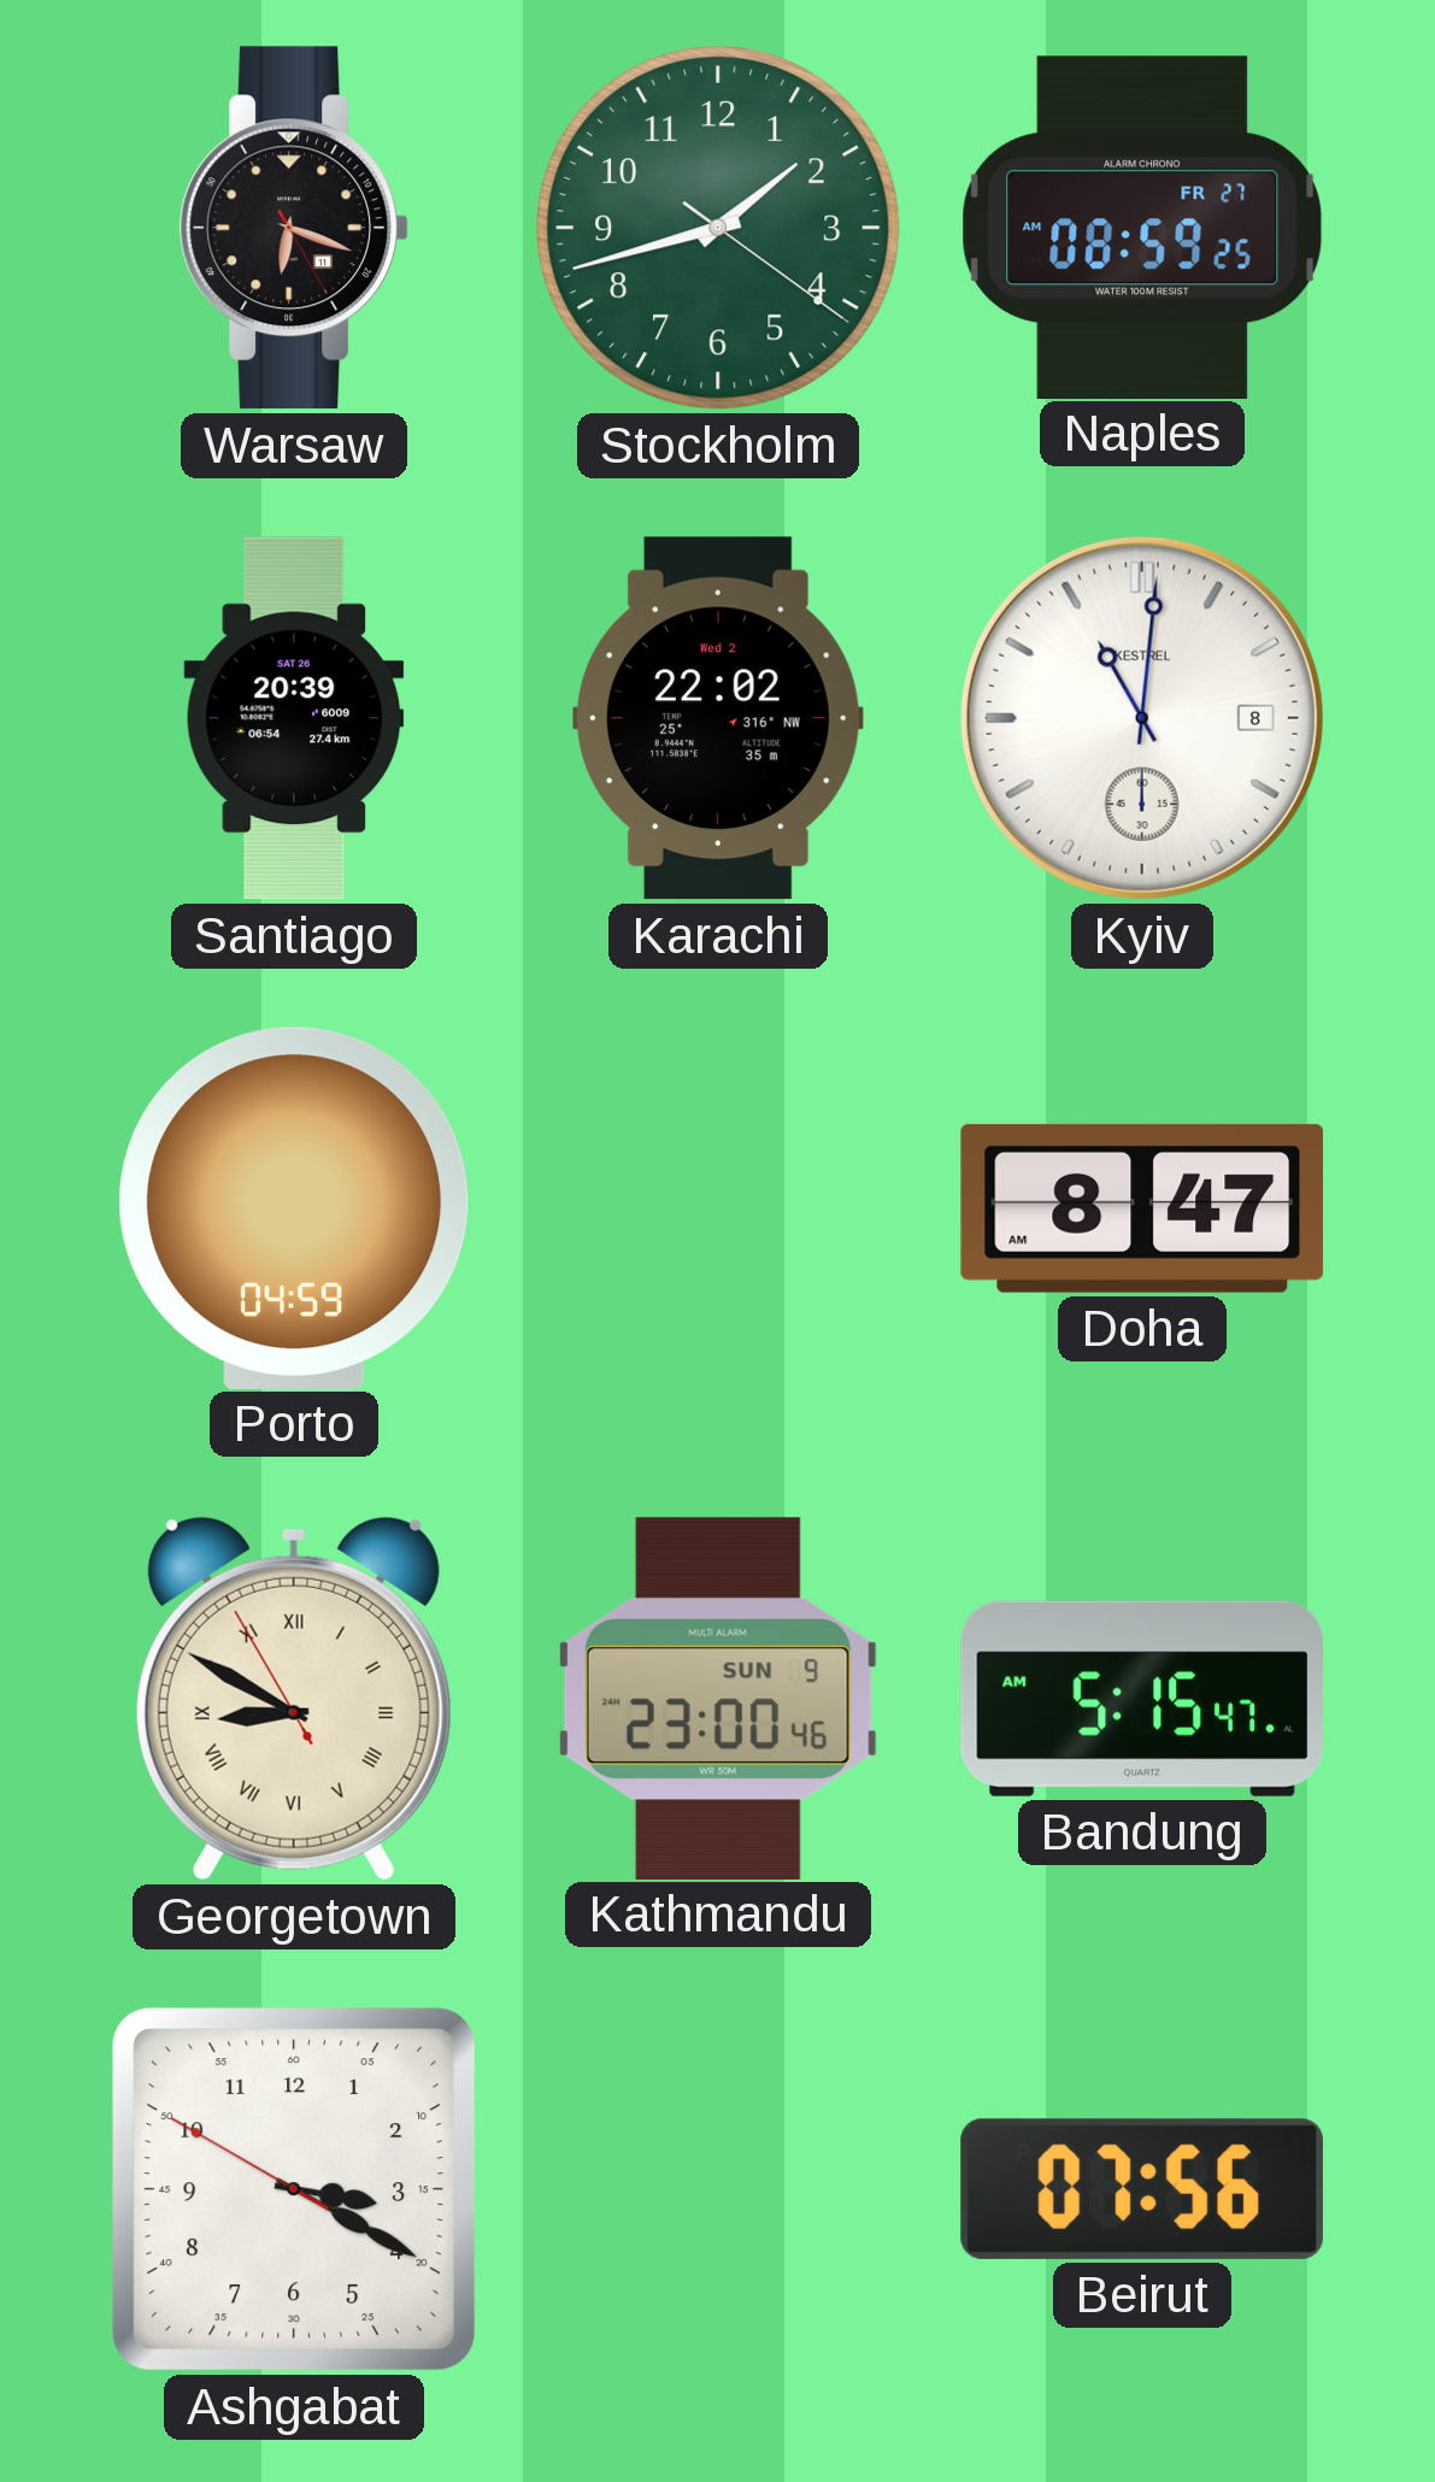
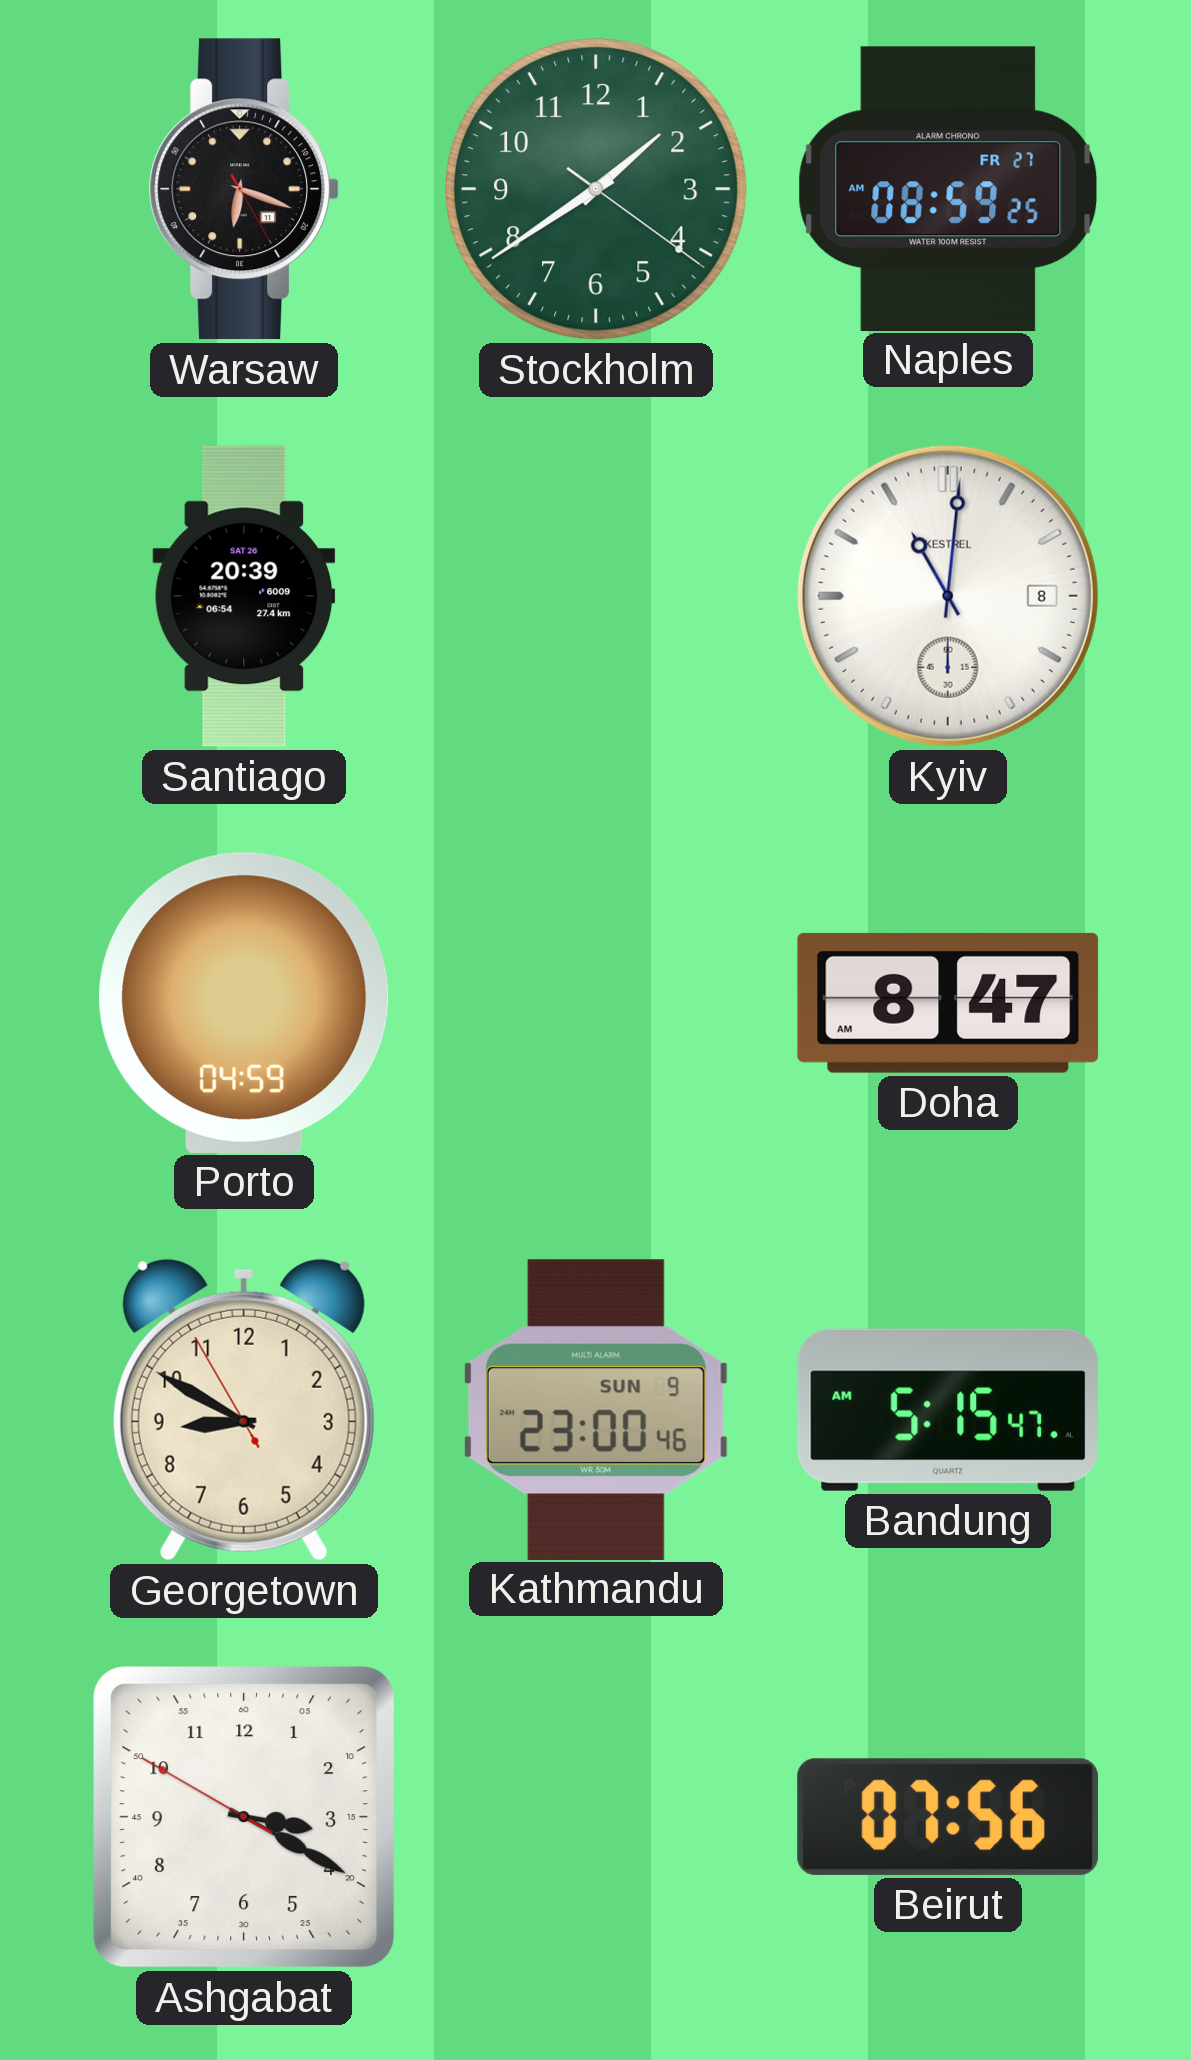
Stockholm: 1:42 -> 1:39 (597, 190)
Karachi: 22:02 -> none (718, 718)
Georgetown numerals: Roman -> Arabic (244, 1410)
